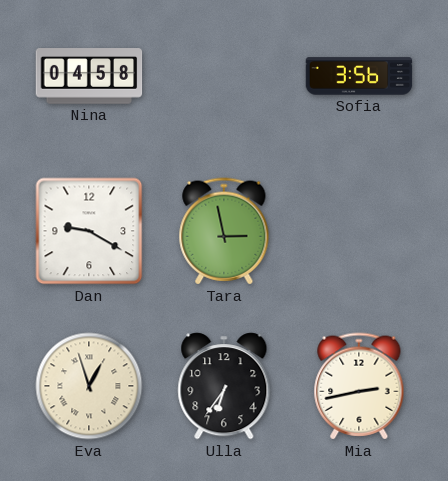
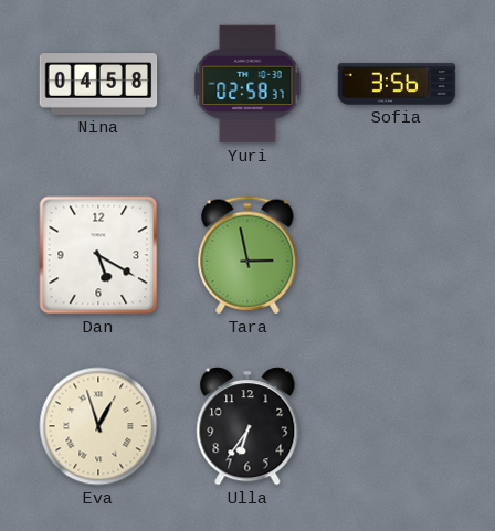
Yuri: none -> 02:58 (247, 84)
Dan: 9:20 -> 5:20 (98, 255)
Mia: 2:43 -> none (359, 386)
